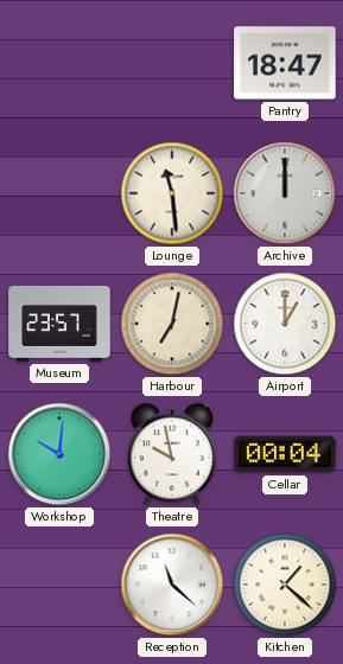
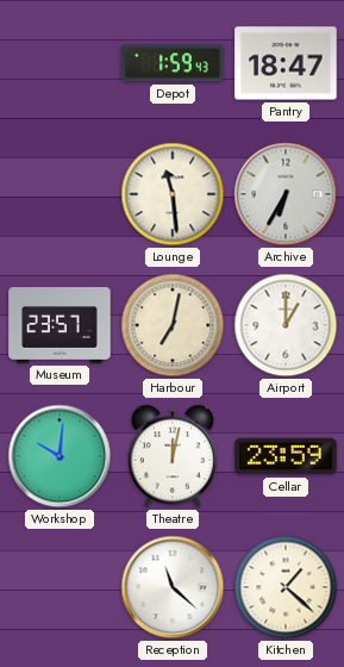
Depot: none -> 1:59 (173, 63)
Archive: 12:00 -> 6:35 (286, 194)
Theatre: 9:58 -> 12:02 (173, 456)
Cellar: 00:04 -> 23:59 (286, 456)
